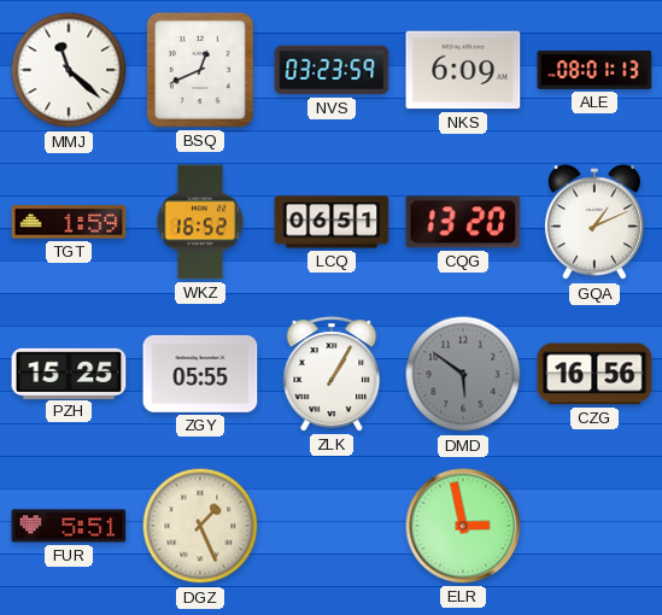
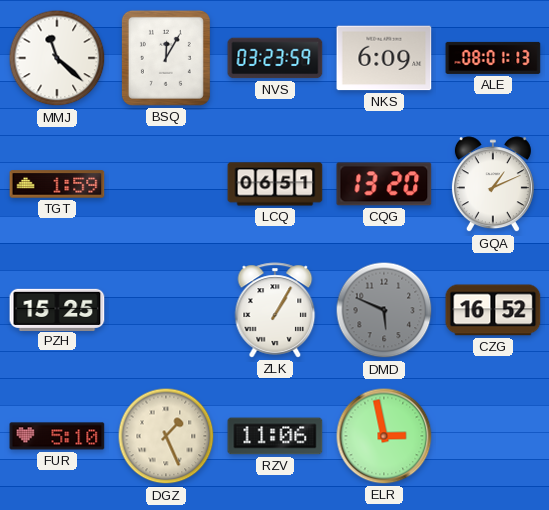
BSQ: 12:41 -> 12:05 (166, 58)
WKZ: 16:52 -> none (200, 222)
ZGY: 05:55 -> none (200, 374)
DMD: 5:51 -> 5:49 (384, 310)
CZG: 16:56 -> 16:52 (493, 310)
FUR: 5:51 -> 5:10 (57, 436)
RZV: none -> 11:06 (275, 436)
